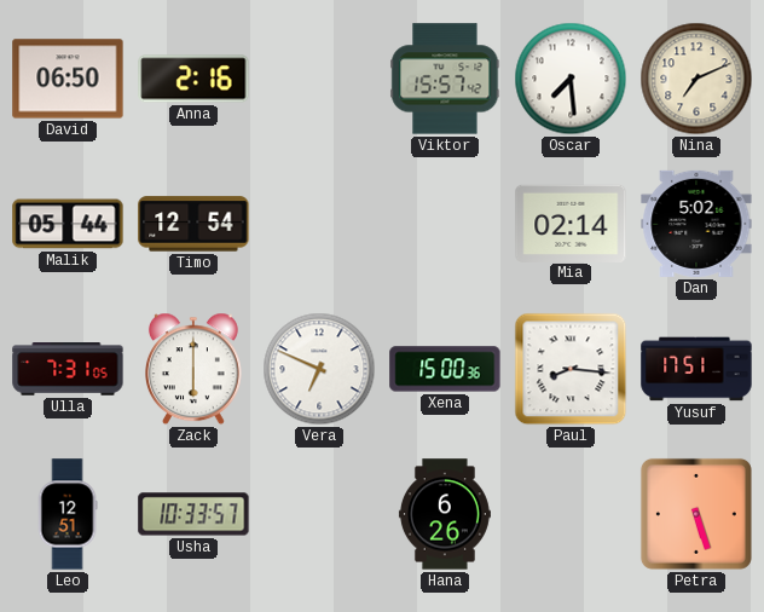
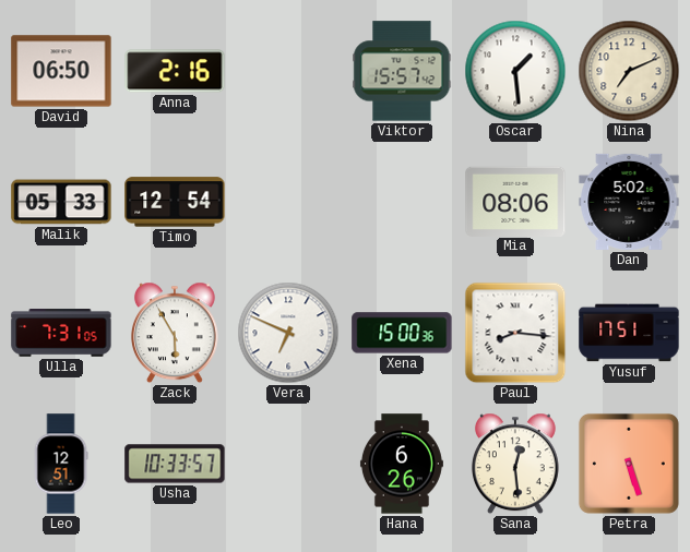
Oscar: 7:29 -> 1:29 (515, 71)
Malik: 05:44 -> 05:33 (61, 202)
Mia: 02:14 -> 08:06 (515, 201)
Zack: 6:00 -> 5:55 (175, 333)
Sana: none -> 12:29 (515, 464)
